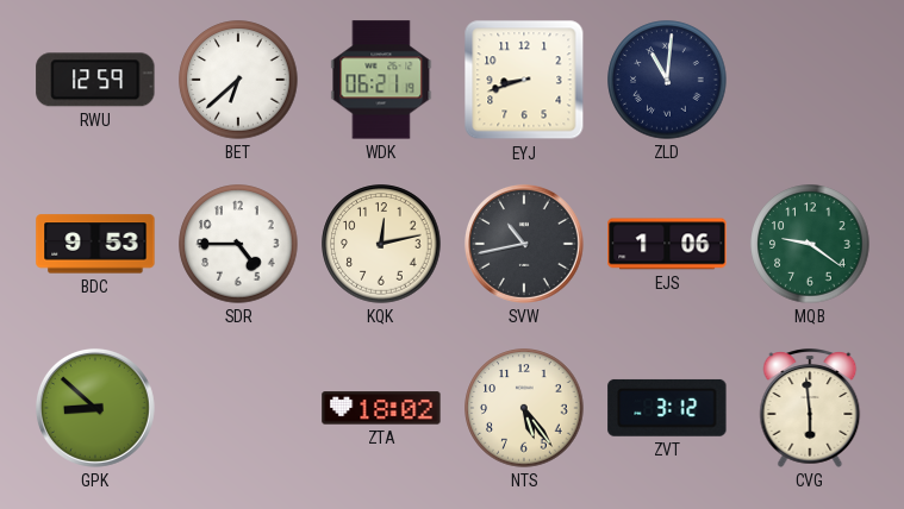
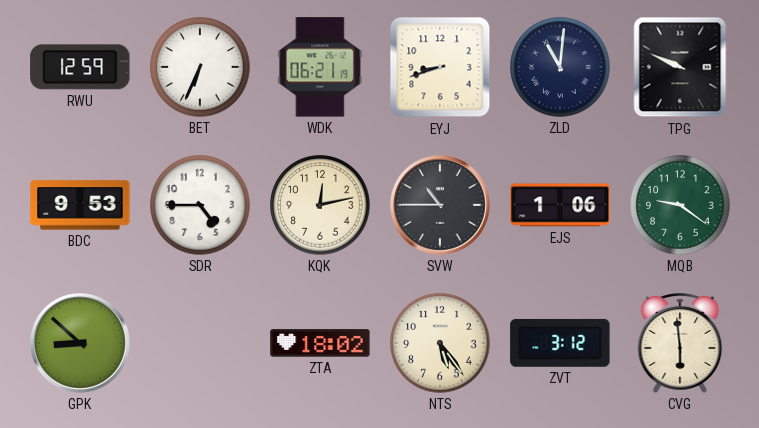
BET: 6:38 -> 6:34 (200, 67)
TPG: none -> 9:49 (680, 67)
SVW: 10:43 -> 10:45 (440, 205)
